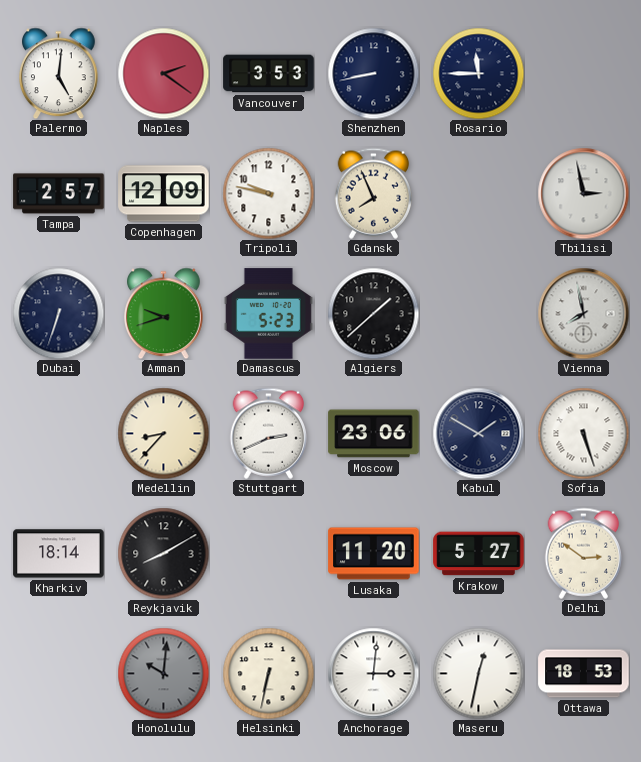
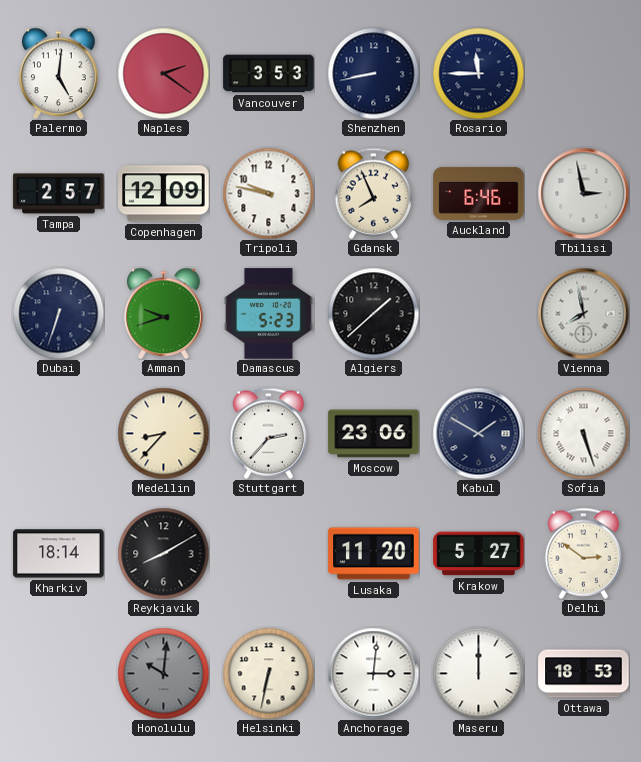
Auckland: none -> 6:46 (479, 193)
Stuttgart: 2:41 -> 2:37 (269, 433)
Maseru: 12:32 -> 12:00 (478, 673)
